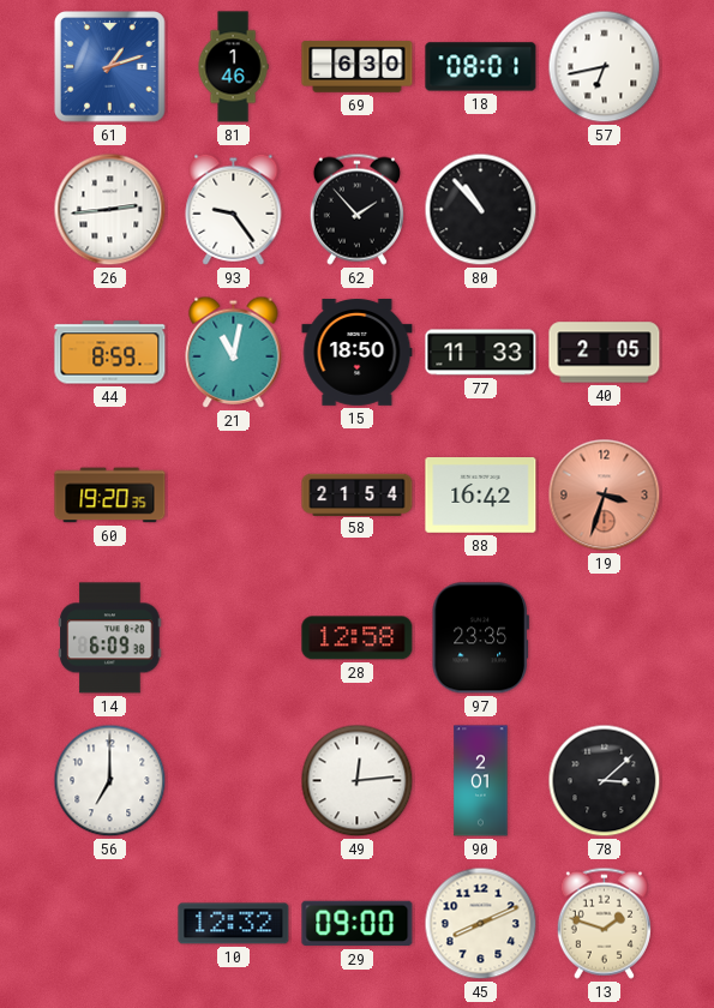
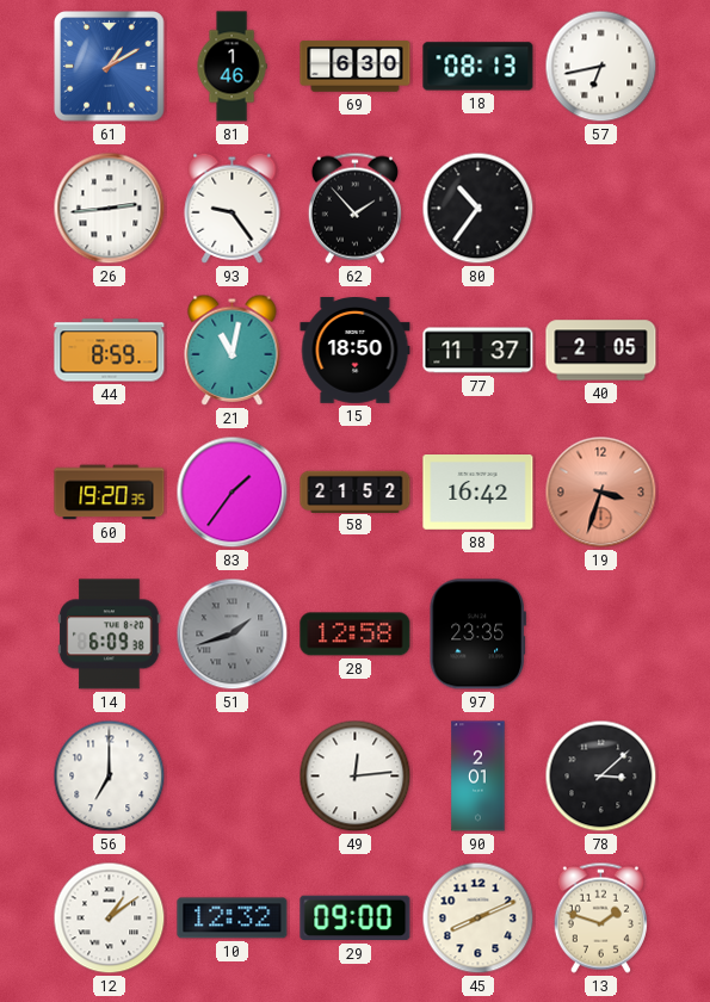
61: 1:12 -> 1:10 (110, 67)
18: 08:01 -> 08:13 (479, 67)
80: 10:53 -> 10:36 (479, 209)
77: 11:33 -> 11:37 (479, 351)
83: none -> 1:36 (233, 493)
58: 21:54 -> 21:52 (356, 491)
51: none -> 1:42 (233, 635)
12: none -> 1:09 (110, 918)
